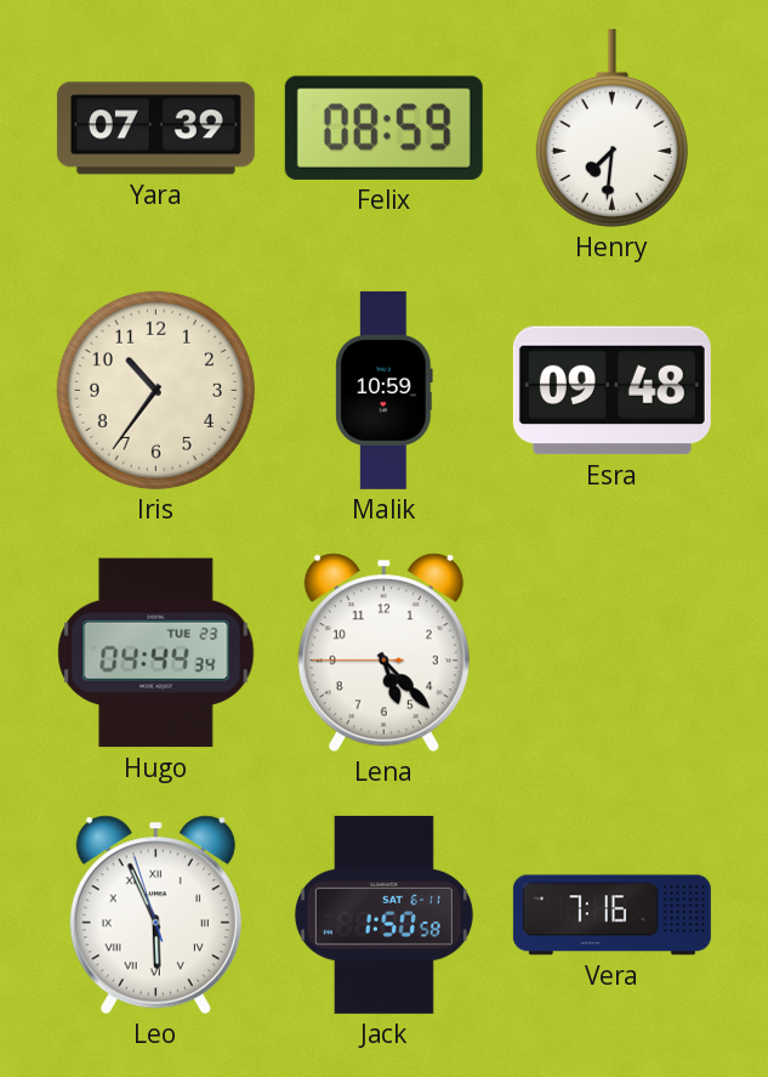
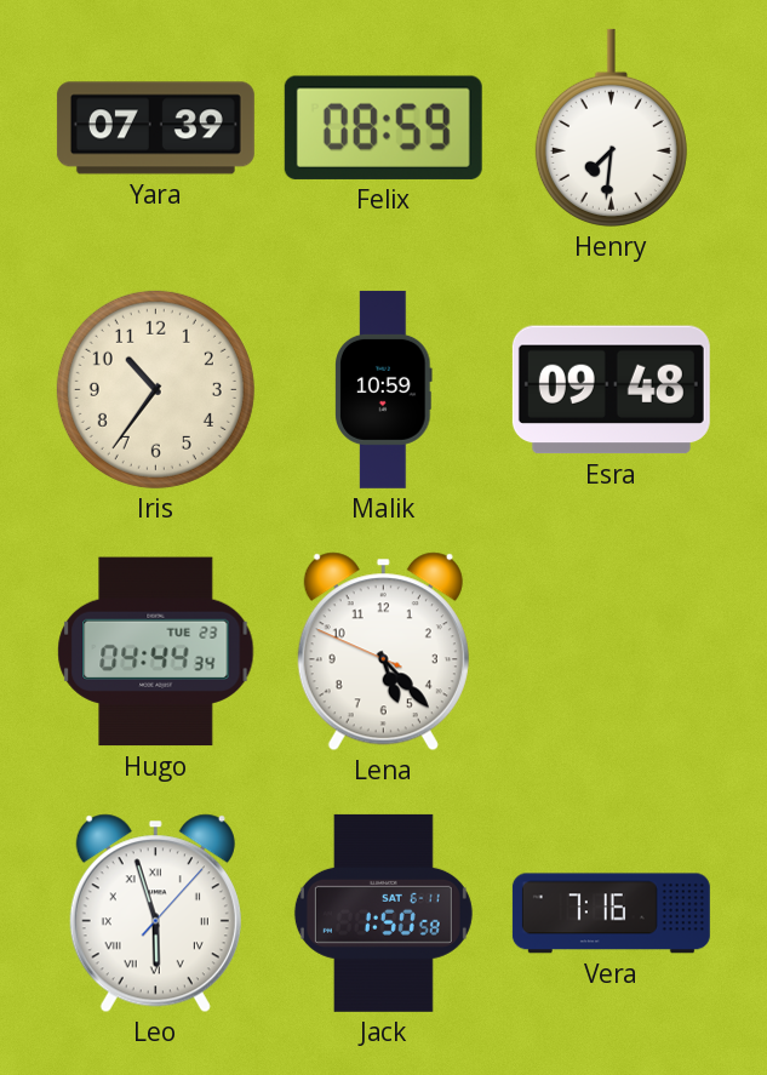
Lena: 5:22:45 -> 5:22:49 (383, 652)
Leo: 5:55 -> 5:57 (155, 914)
